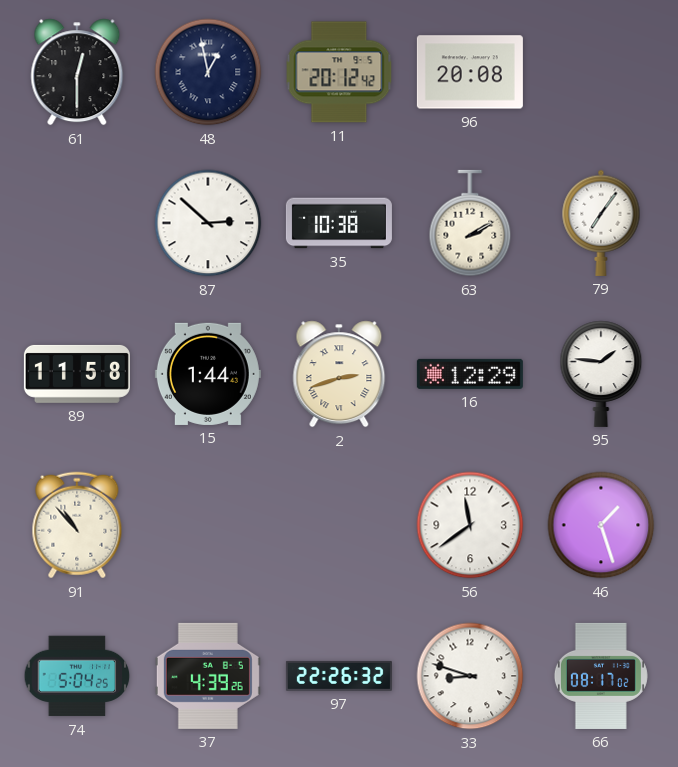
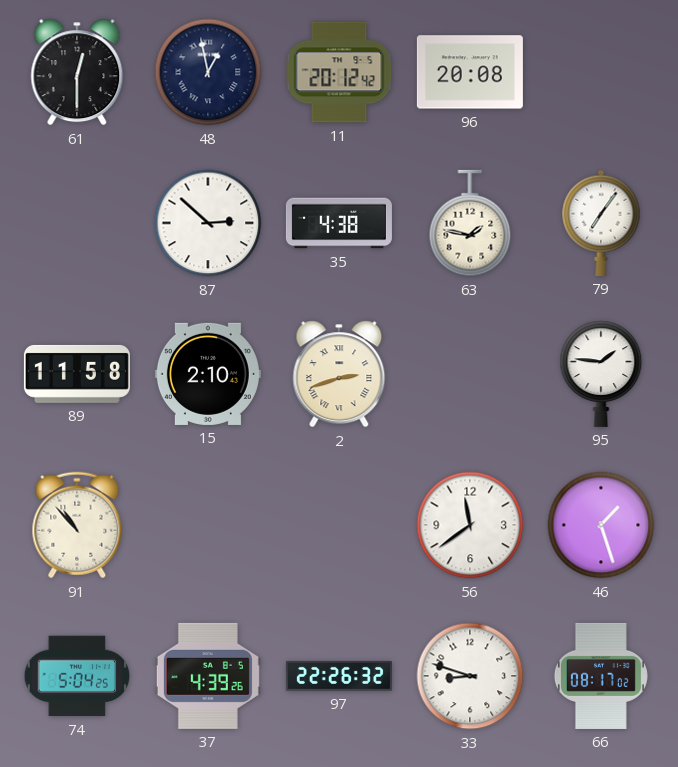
35: 10:38 -> 4:38 (339, 223)
63: 2:10 -> 1:47 (470, 223)
15: 1:44 -> 2:10 (208, 374)
16: 12:29 -> none (470, 374)
